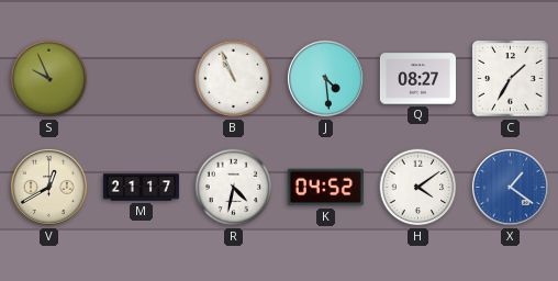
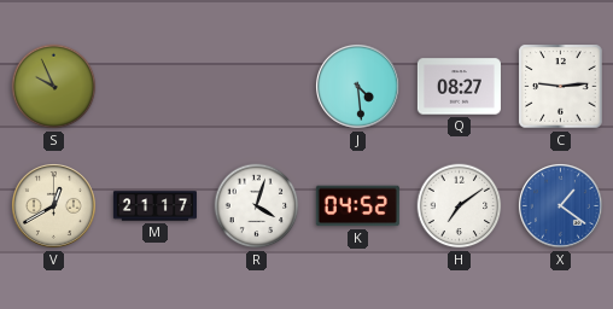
B: 10:56 -> none (234, 79)
C: 1:35 -> 9:14 (561, 87)
R: 4:32 -> 4:03 (257, 206)
H: 4:09 -> 7:09 (460, 206)
